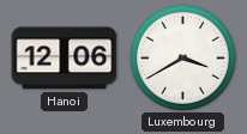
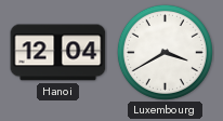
Hanoi: 12:06 -> 12:04 (58, 53)
